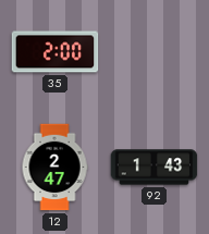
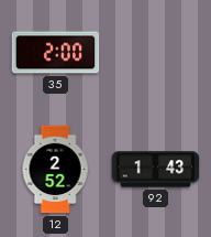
12: 2:47 -> 2:52 (55, 170)
